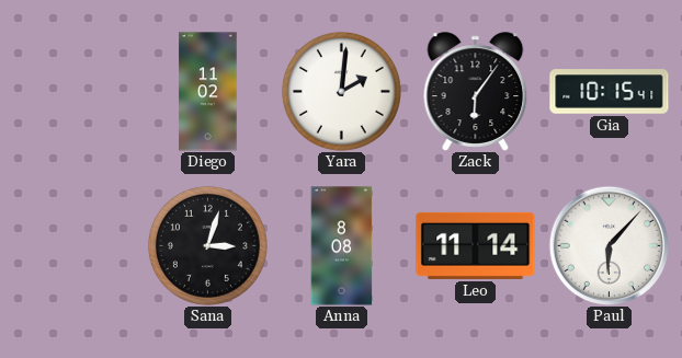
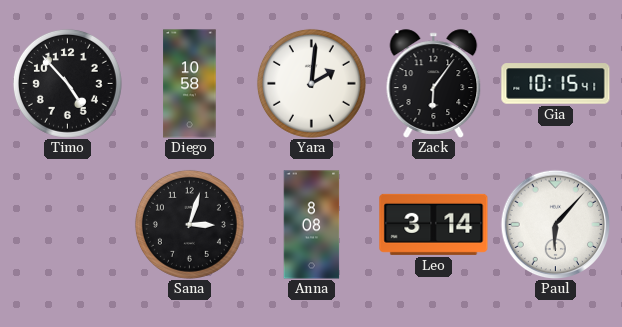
Timo: none -> 4:53 (67, 83)
Diego: 11:02 -> 10:58 (190, 84)
Leo: 11:14 -> 3:14 (434, 224)
